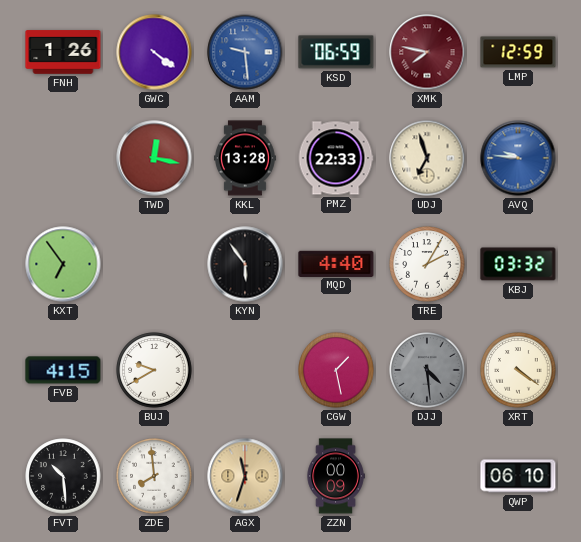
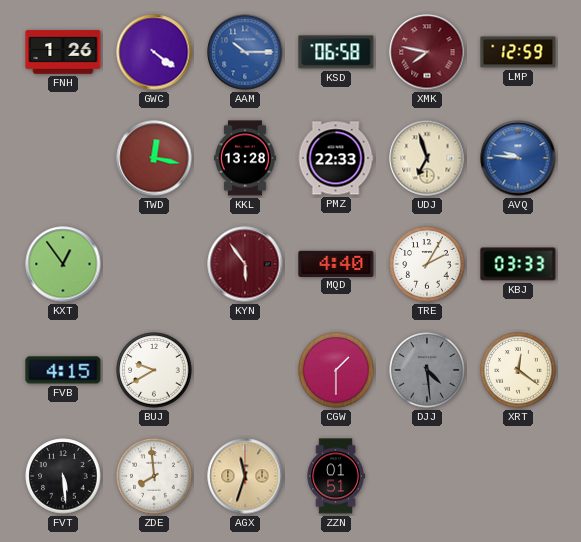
AAM: 9:29 -> 10:15 (245, 52)
KSD: 06:59 -> 06:58 (336, 52)
KXT: 6:54 -> 12:54 (63, 264)
KYN dial: black -> burgundy (245, 264)
KBJ: 03:32 -> 03:33 (518, 264)
CGW: 1:28 -> 1:30 (336, 370)
XRT: 4:21 -> 12:21 (518, 370)
FVT: 10:29 -> 5:29 (63, 476)
ZZN: 00:09 -> 01:51 (336, 476)
QWP: 06:10 -> none (518, 476)
